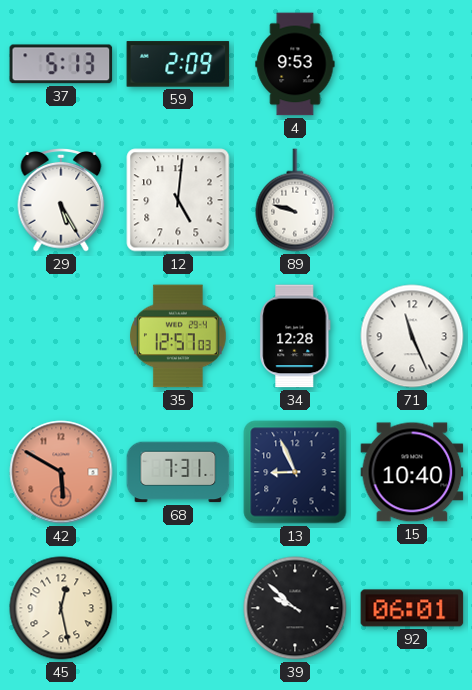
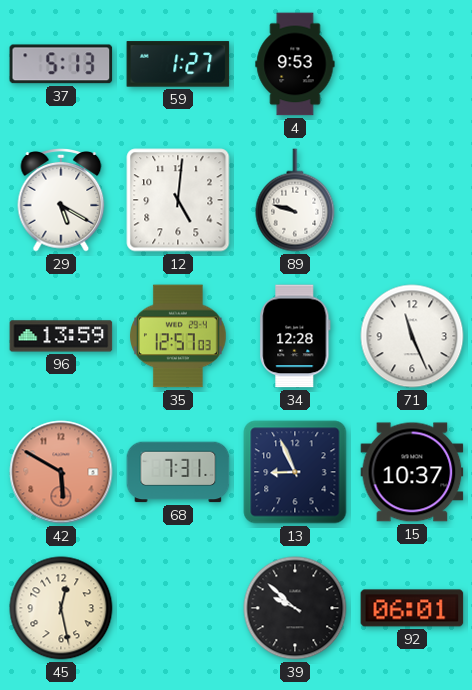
59: 2:09 -> 1:27 (178, 64)
29: 5:25 -> 5:20 (61, 201)
96: none -> 13:59 (61, 336)
15: 10:40 -> 10:37 (412, 472)
